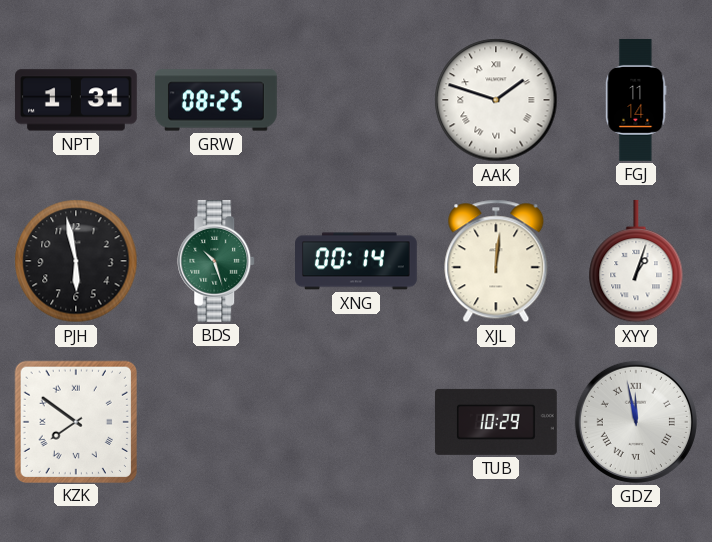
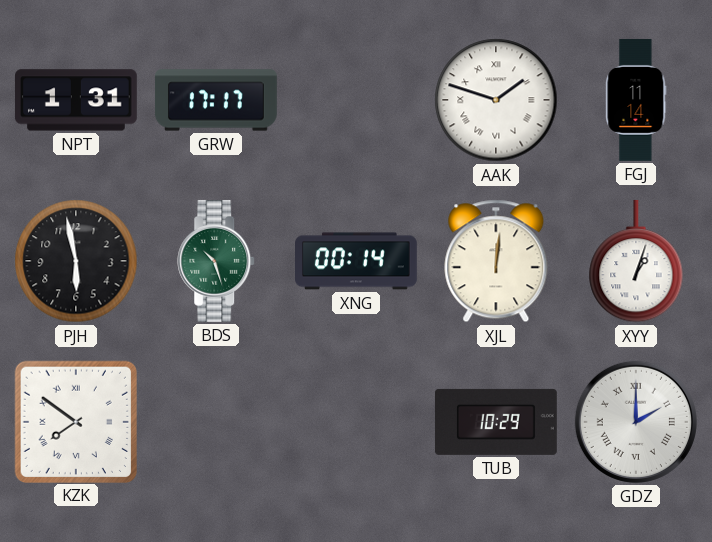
GRW: 08:25 -> 17:17 (216, 100)
GDZ: 11:58 -> 2:00 (636, 422)
